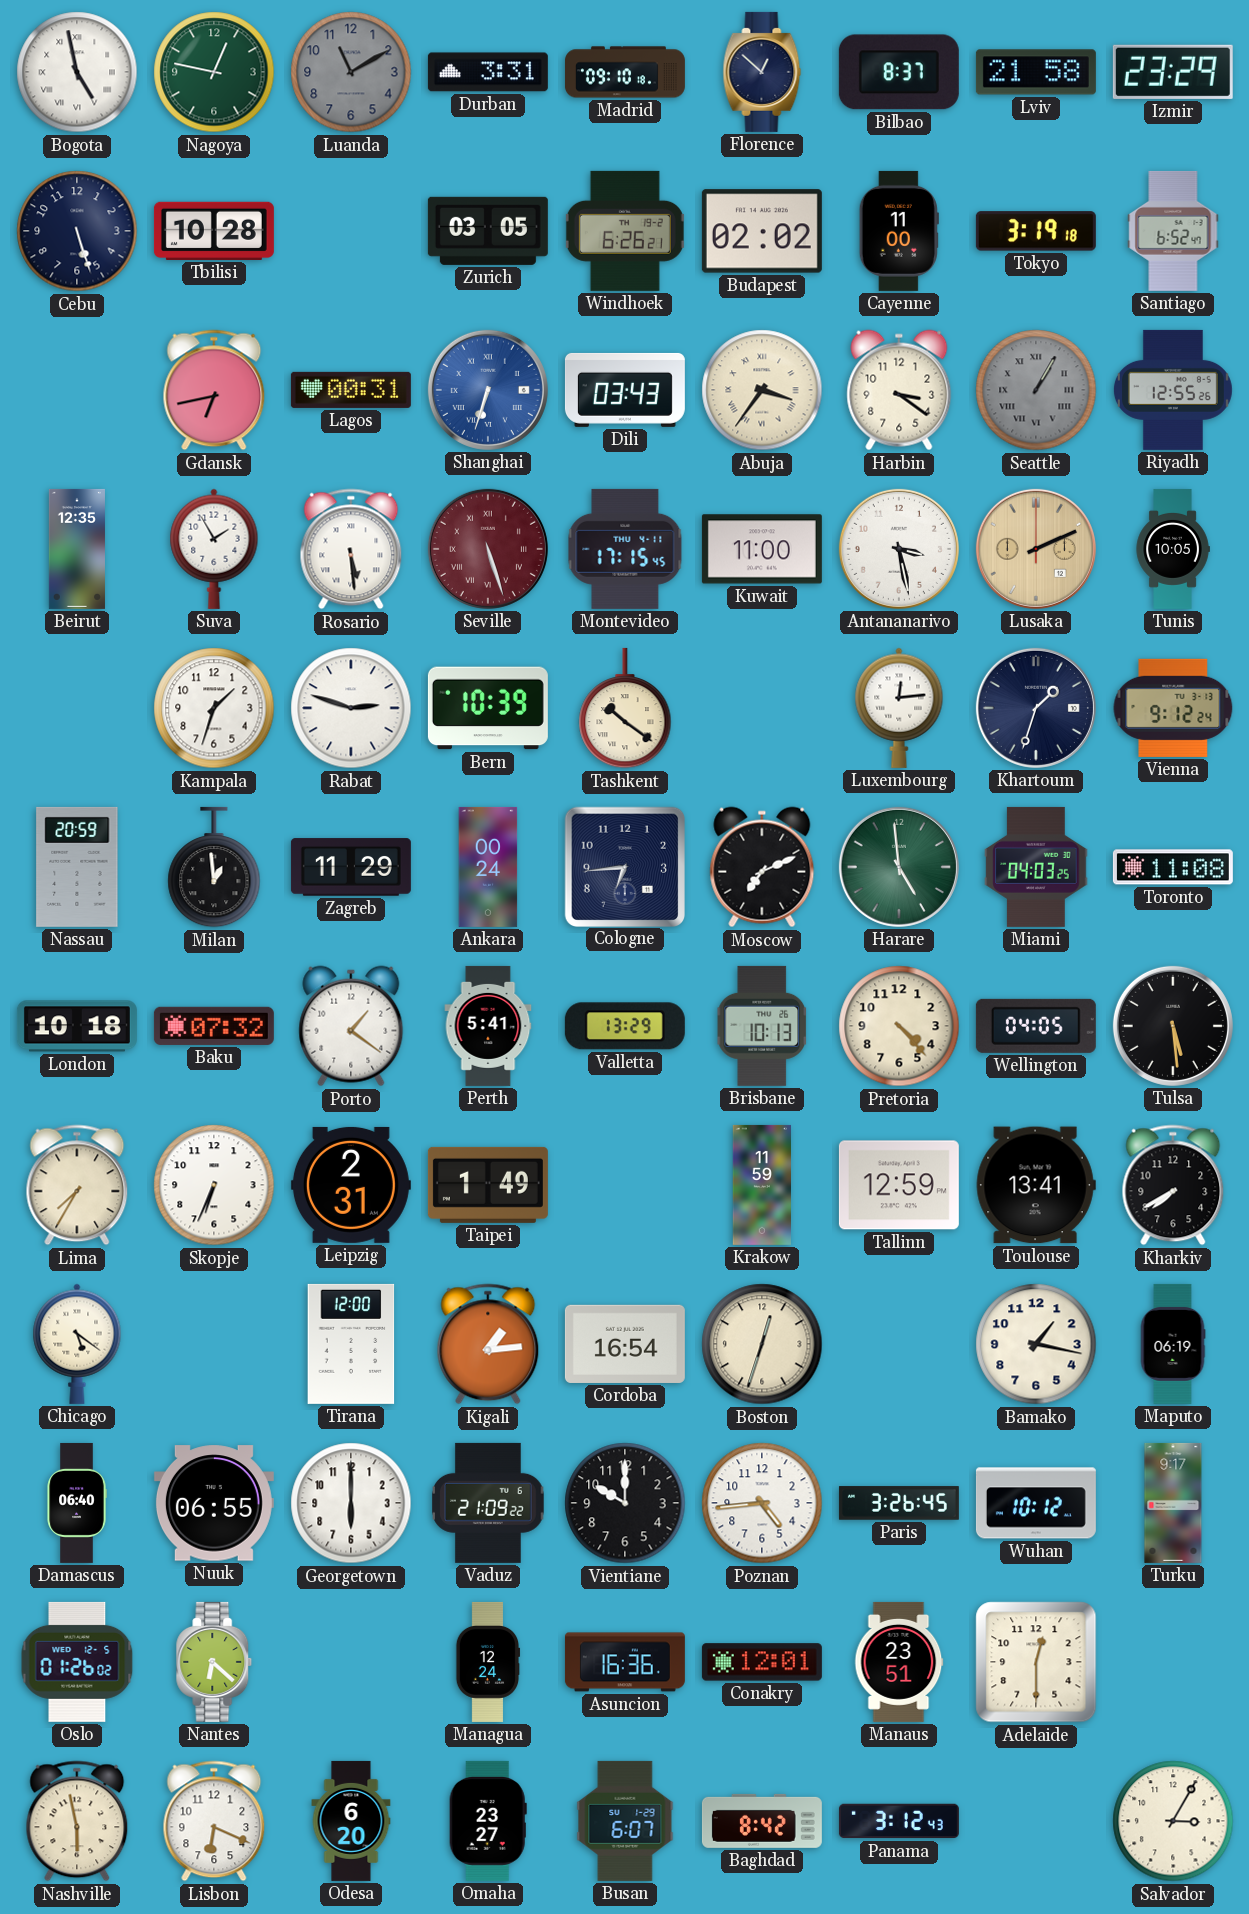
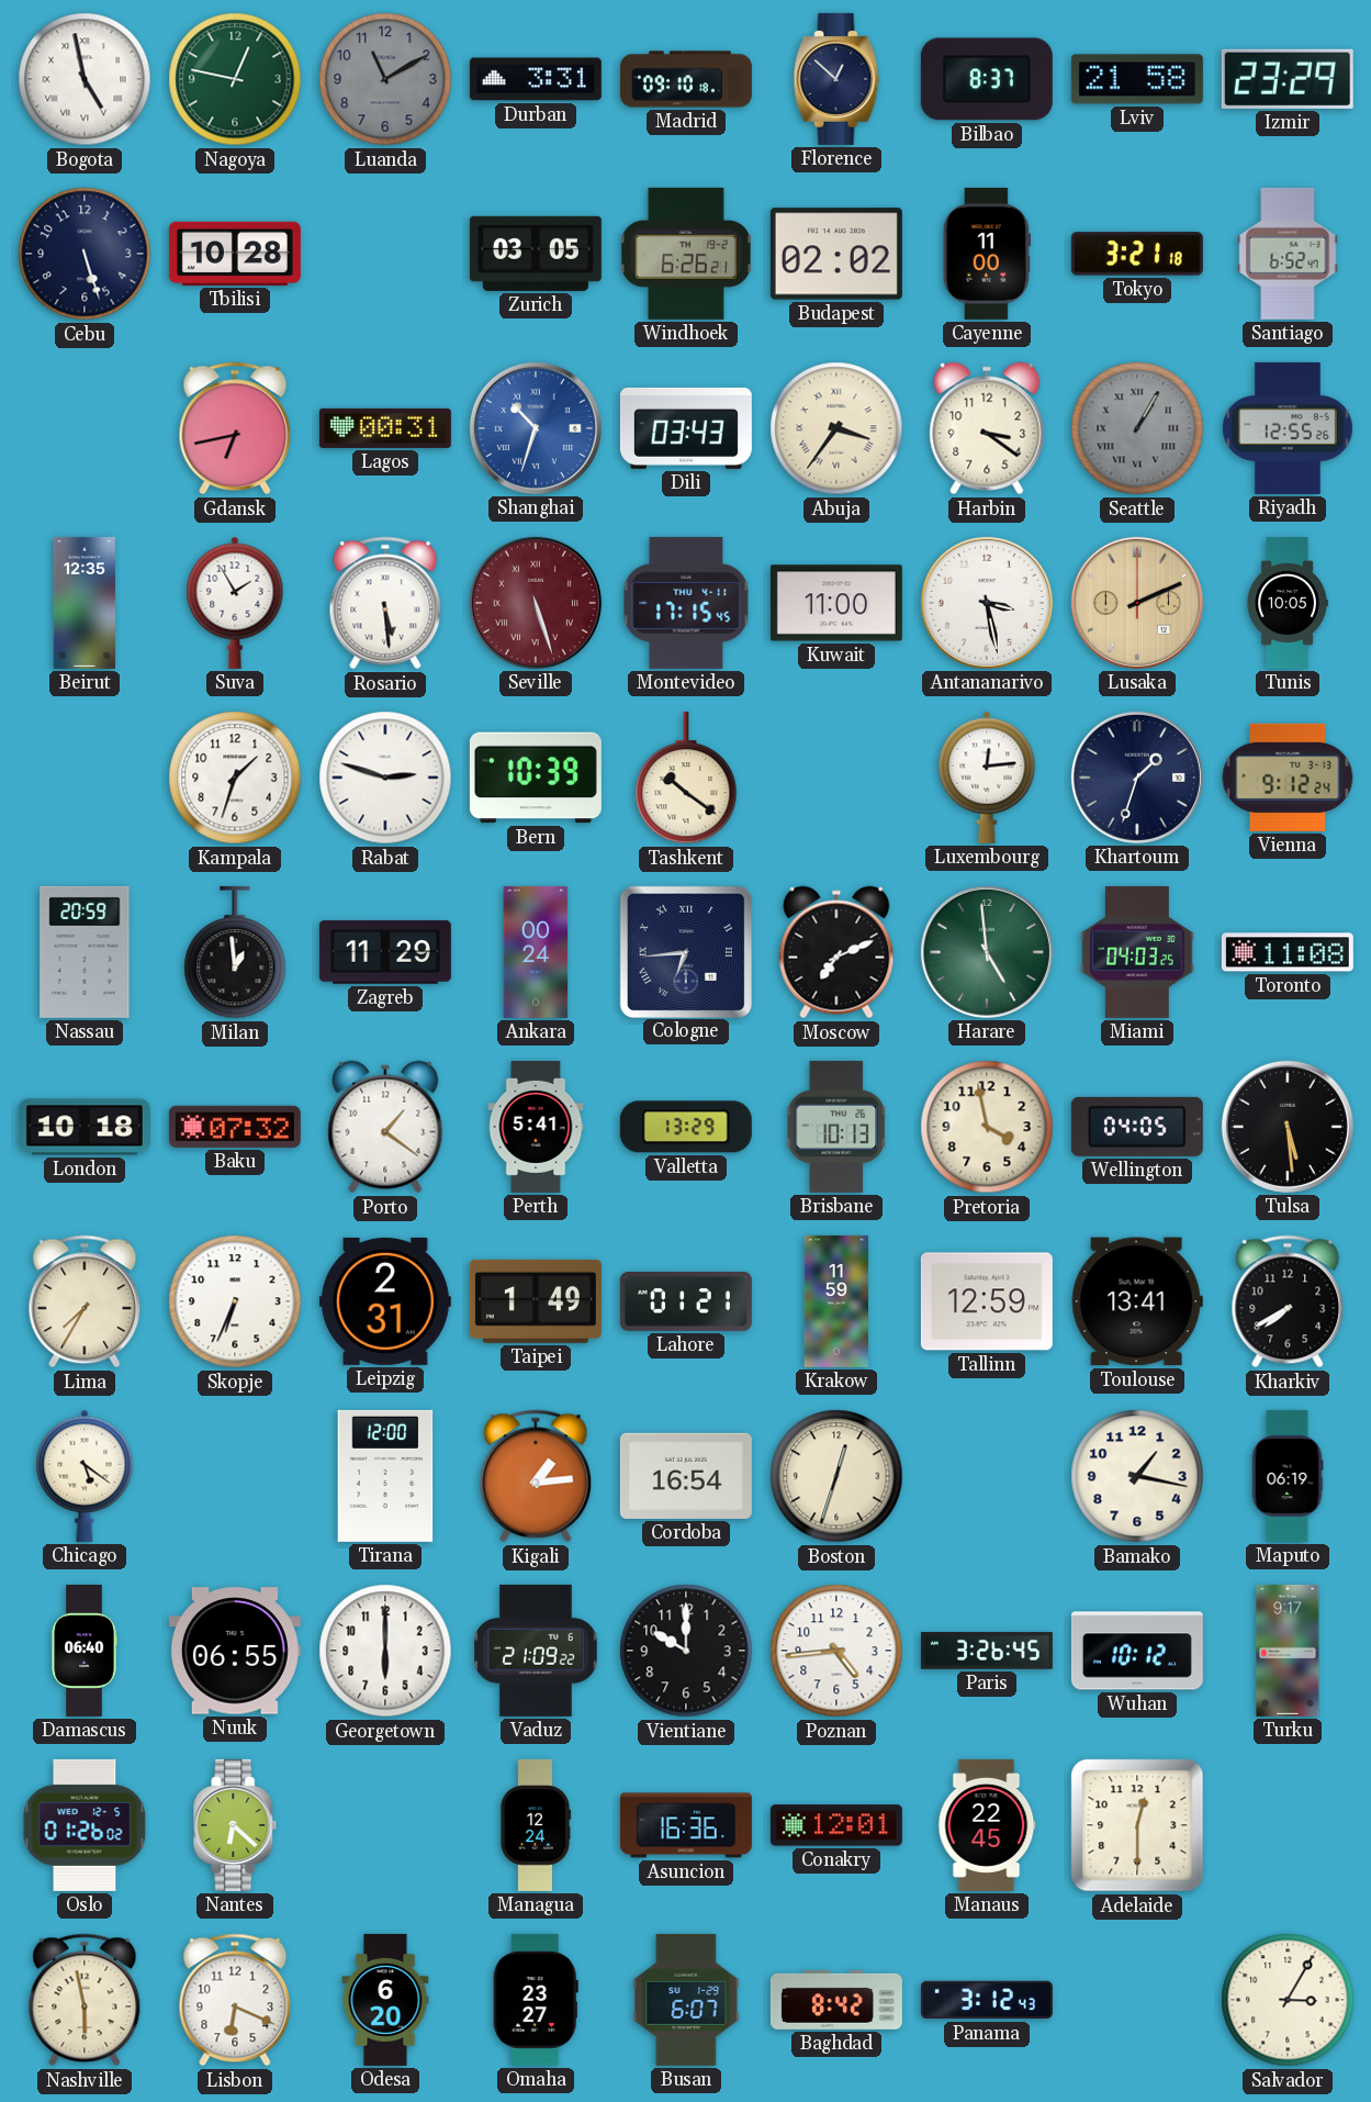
Tokyo: 3:19 -> 3:21 (1137, 254)
Shanghai: 6:33 -> 10:33 (536, 428)
Cologne numerals: Arabic -> Roman (685, 951)
Pretoria: 4:23 -> 3:58 (987, 1127)
Lahore: none -> 01:21 (686, 1302)
Manaus: 23:51 -> 22:45 (987, 1825)
